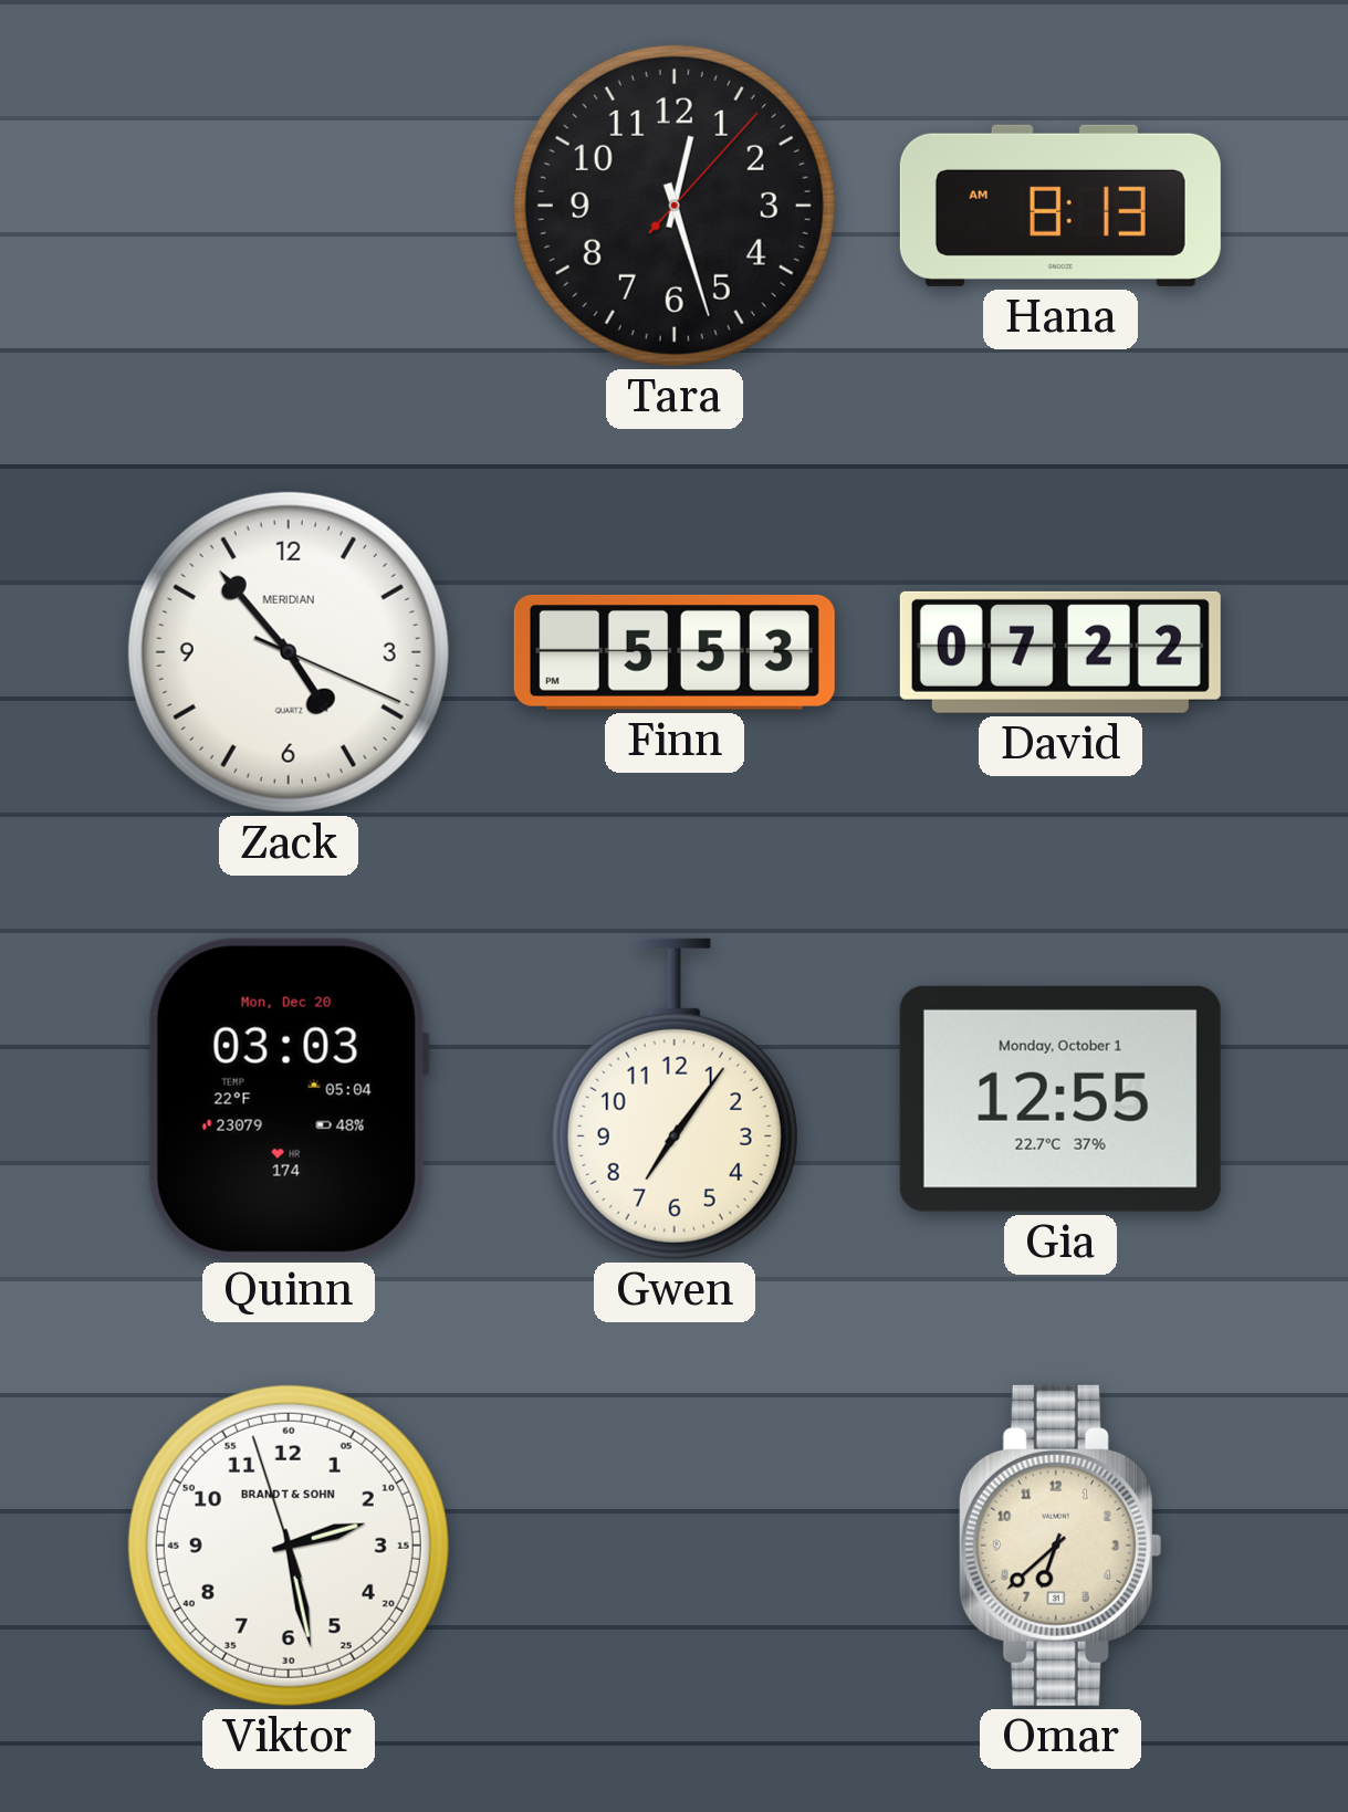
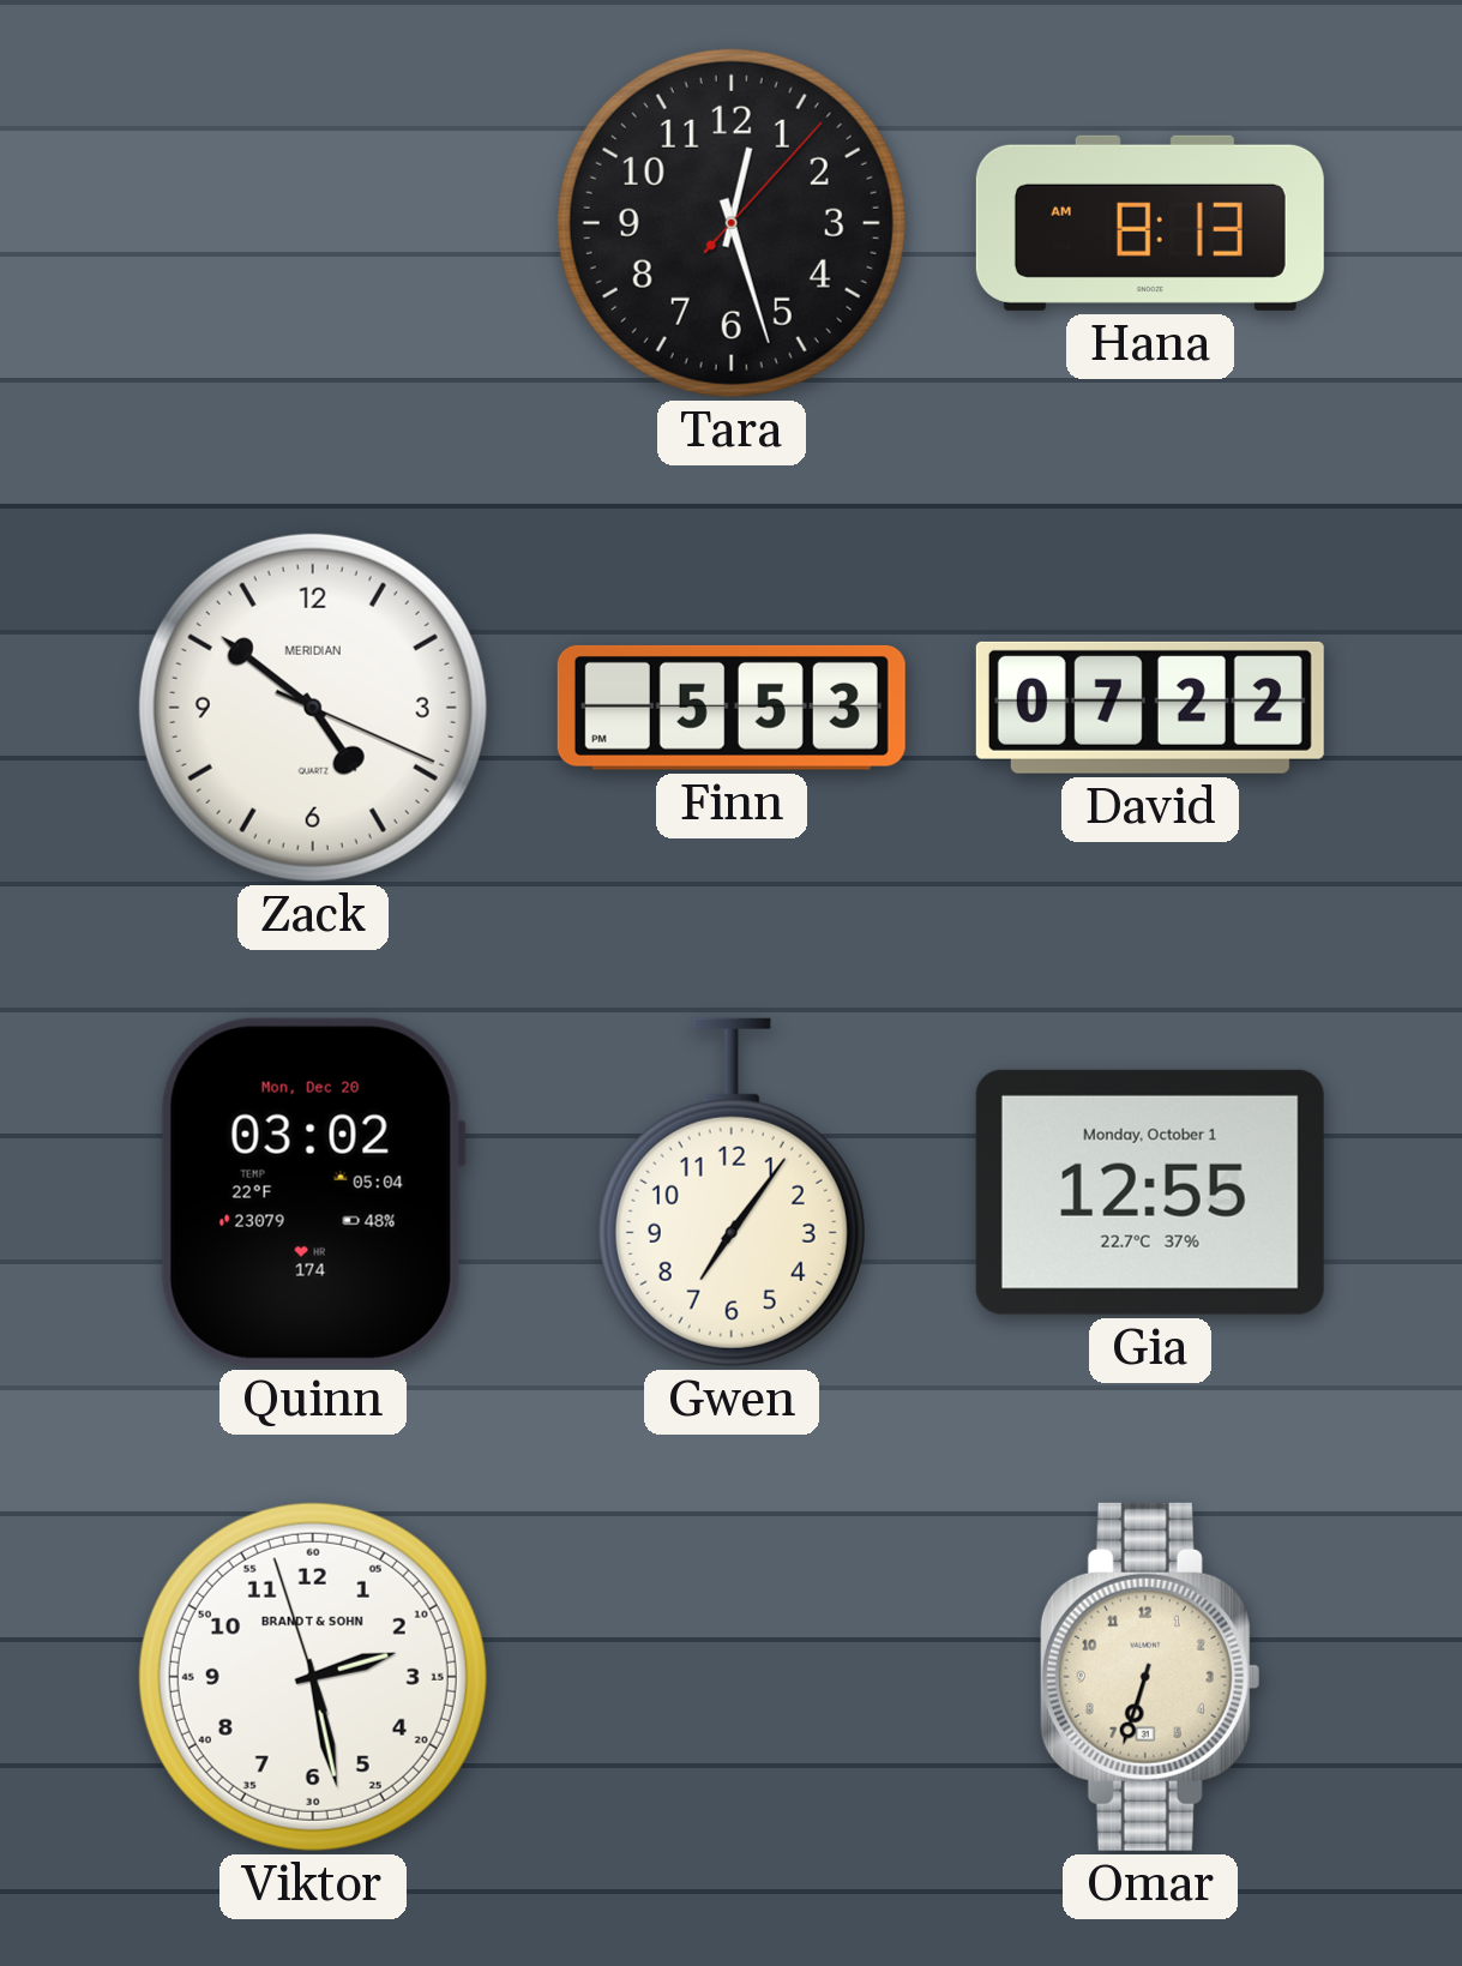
Zack: 4:53 -> 4:51 (313, 708)
Quinn: 03:03 -> 03:02 (313, 1192)
Omar: 6:38 -> 6:33 (1150, 1677)
